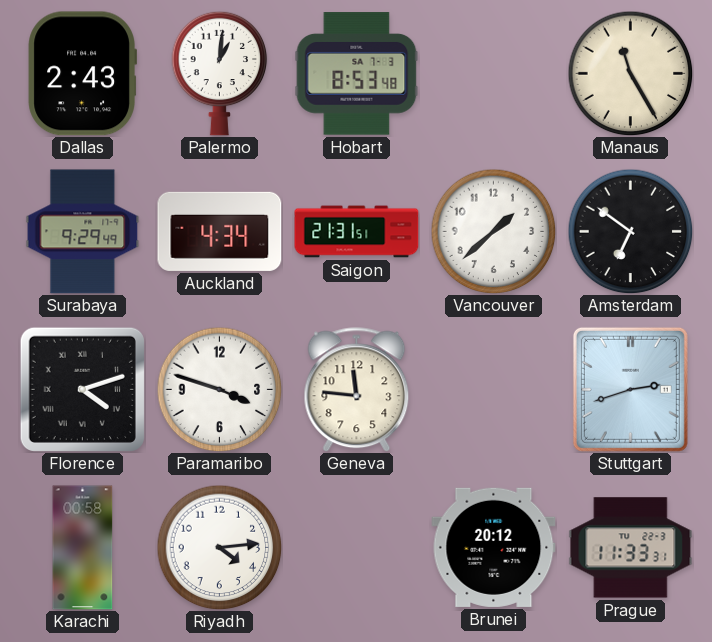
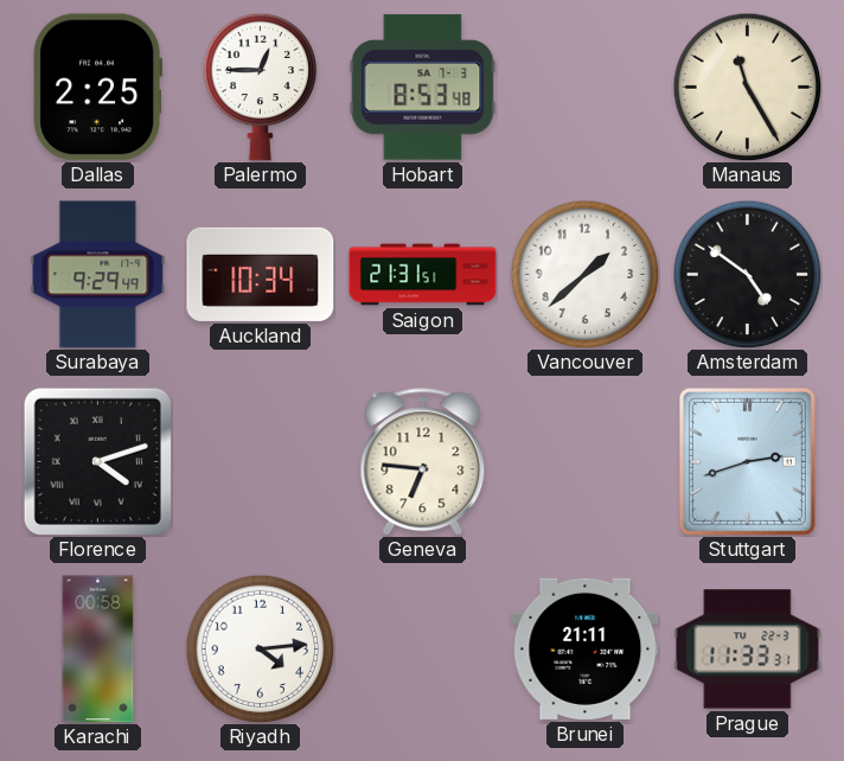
Dallas: 2:43 -> 2:25 (97, 88)
Palermo: 1:01 -> 12:45 (261, 87)
Auckland: 4:34 -> 10:34 (261, 274)
Amsterdam: 6:51 -> 4:51 (747, 274)
Paramaribo: 3:48 -> none (219, 389)
Geneva: 11:46 -> 6:46 (423, 462)
Brunei: 20:12 -> 21:11 (586, 648)
